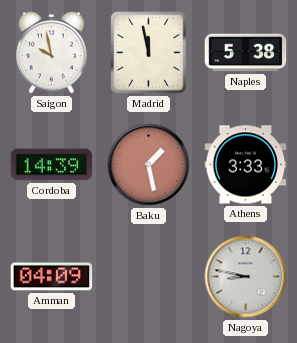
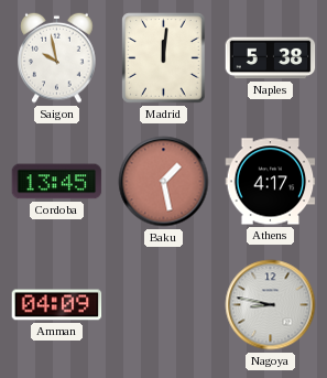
Madrid: 11:58 -> 12:01 (164, 58)
Cordoba: 14:39 -> 13:45 (57, 182)
Athens: 3:33 -> 4:17 (271, 182)
